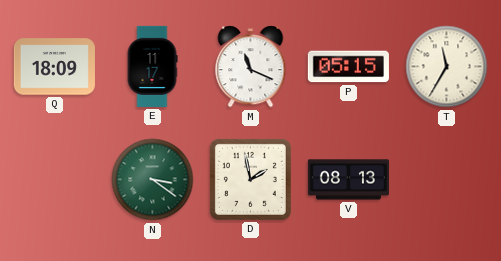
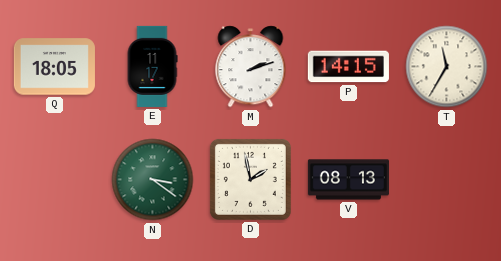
Q: 18:09 -> 18:05 (54, 67)
M: 11:19 -> 2:12 (251, 67)
P: 05:15 -> 14:15 (348, 67)
